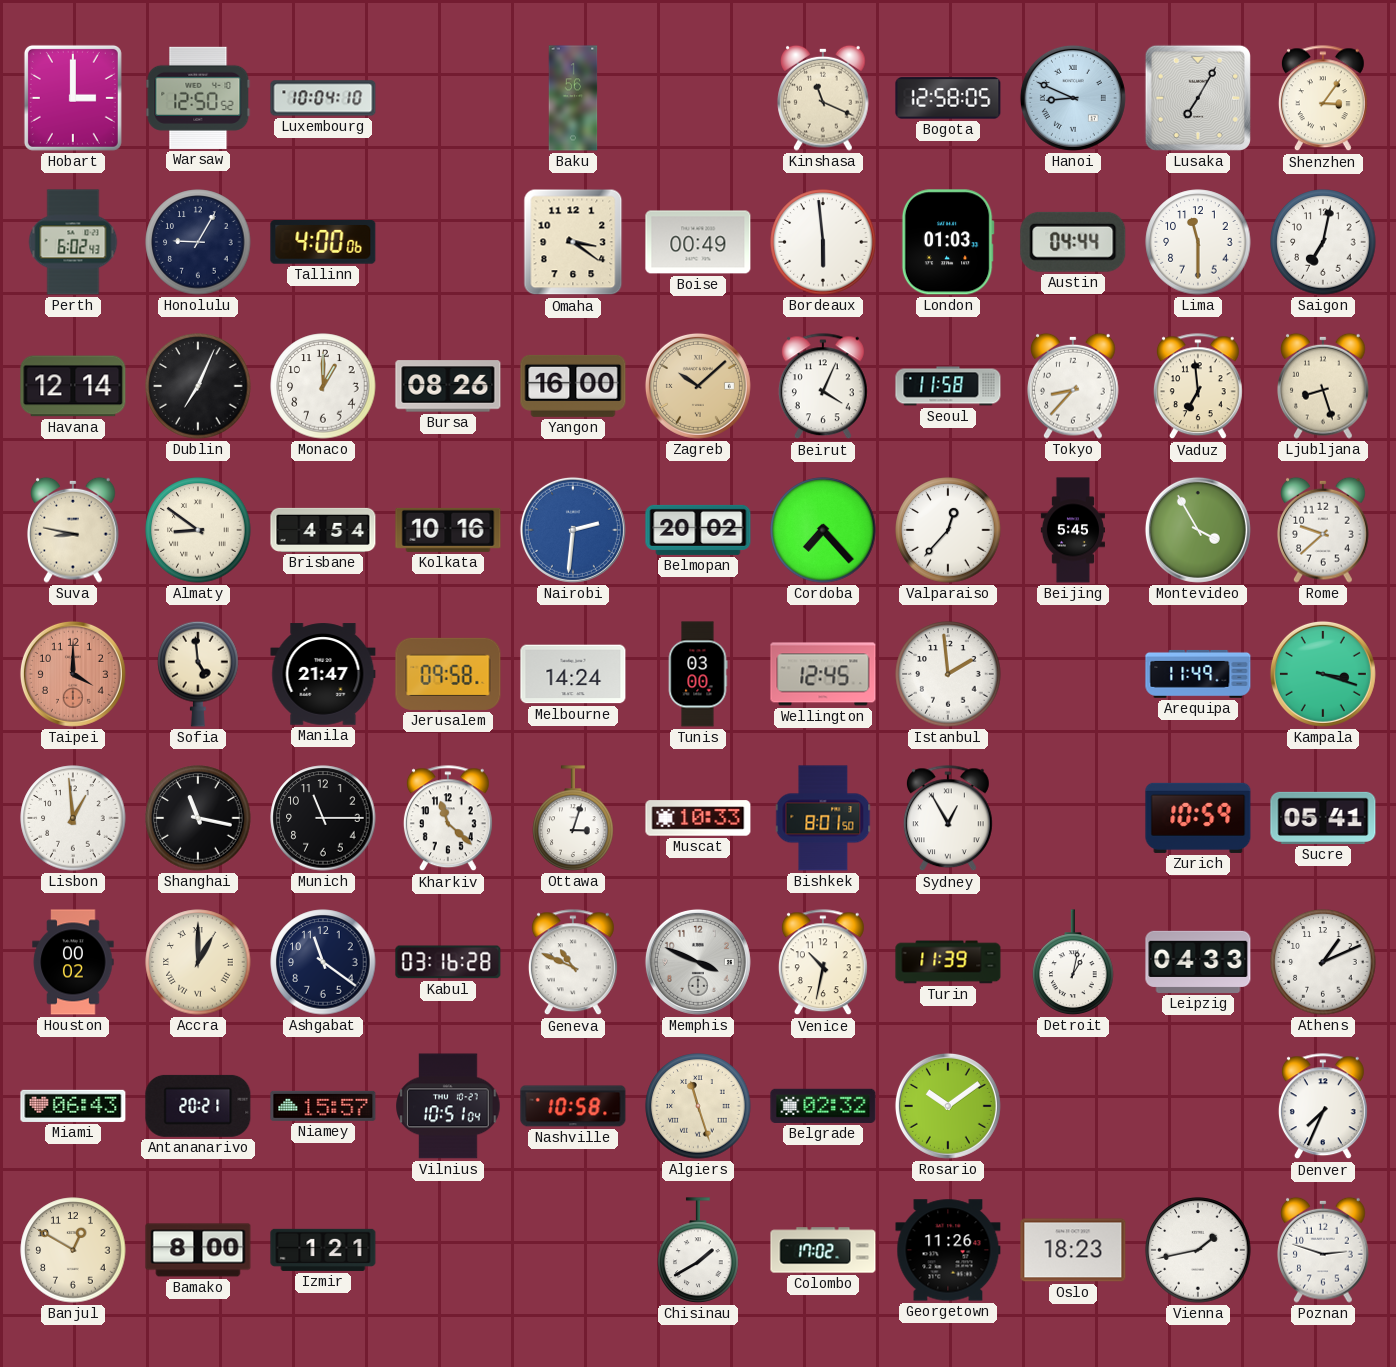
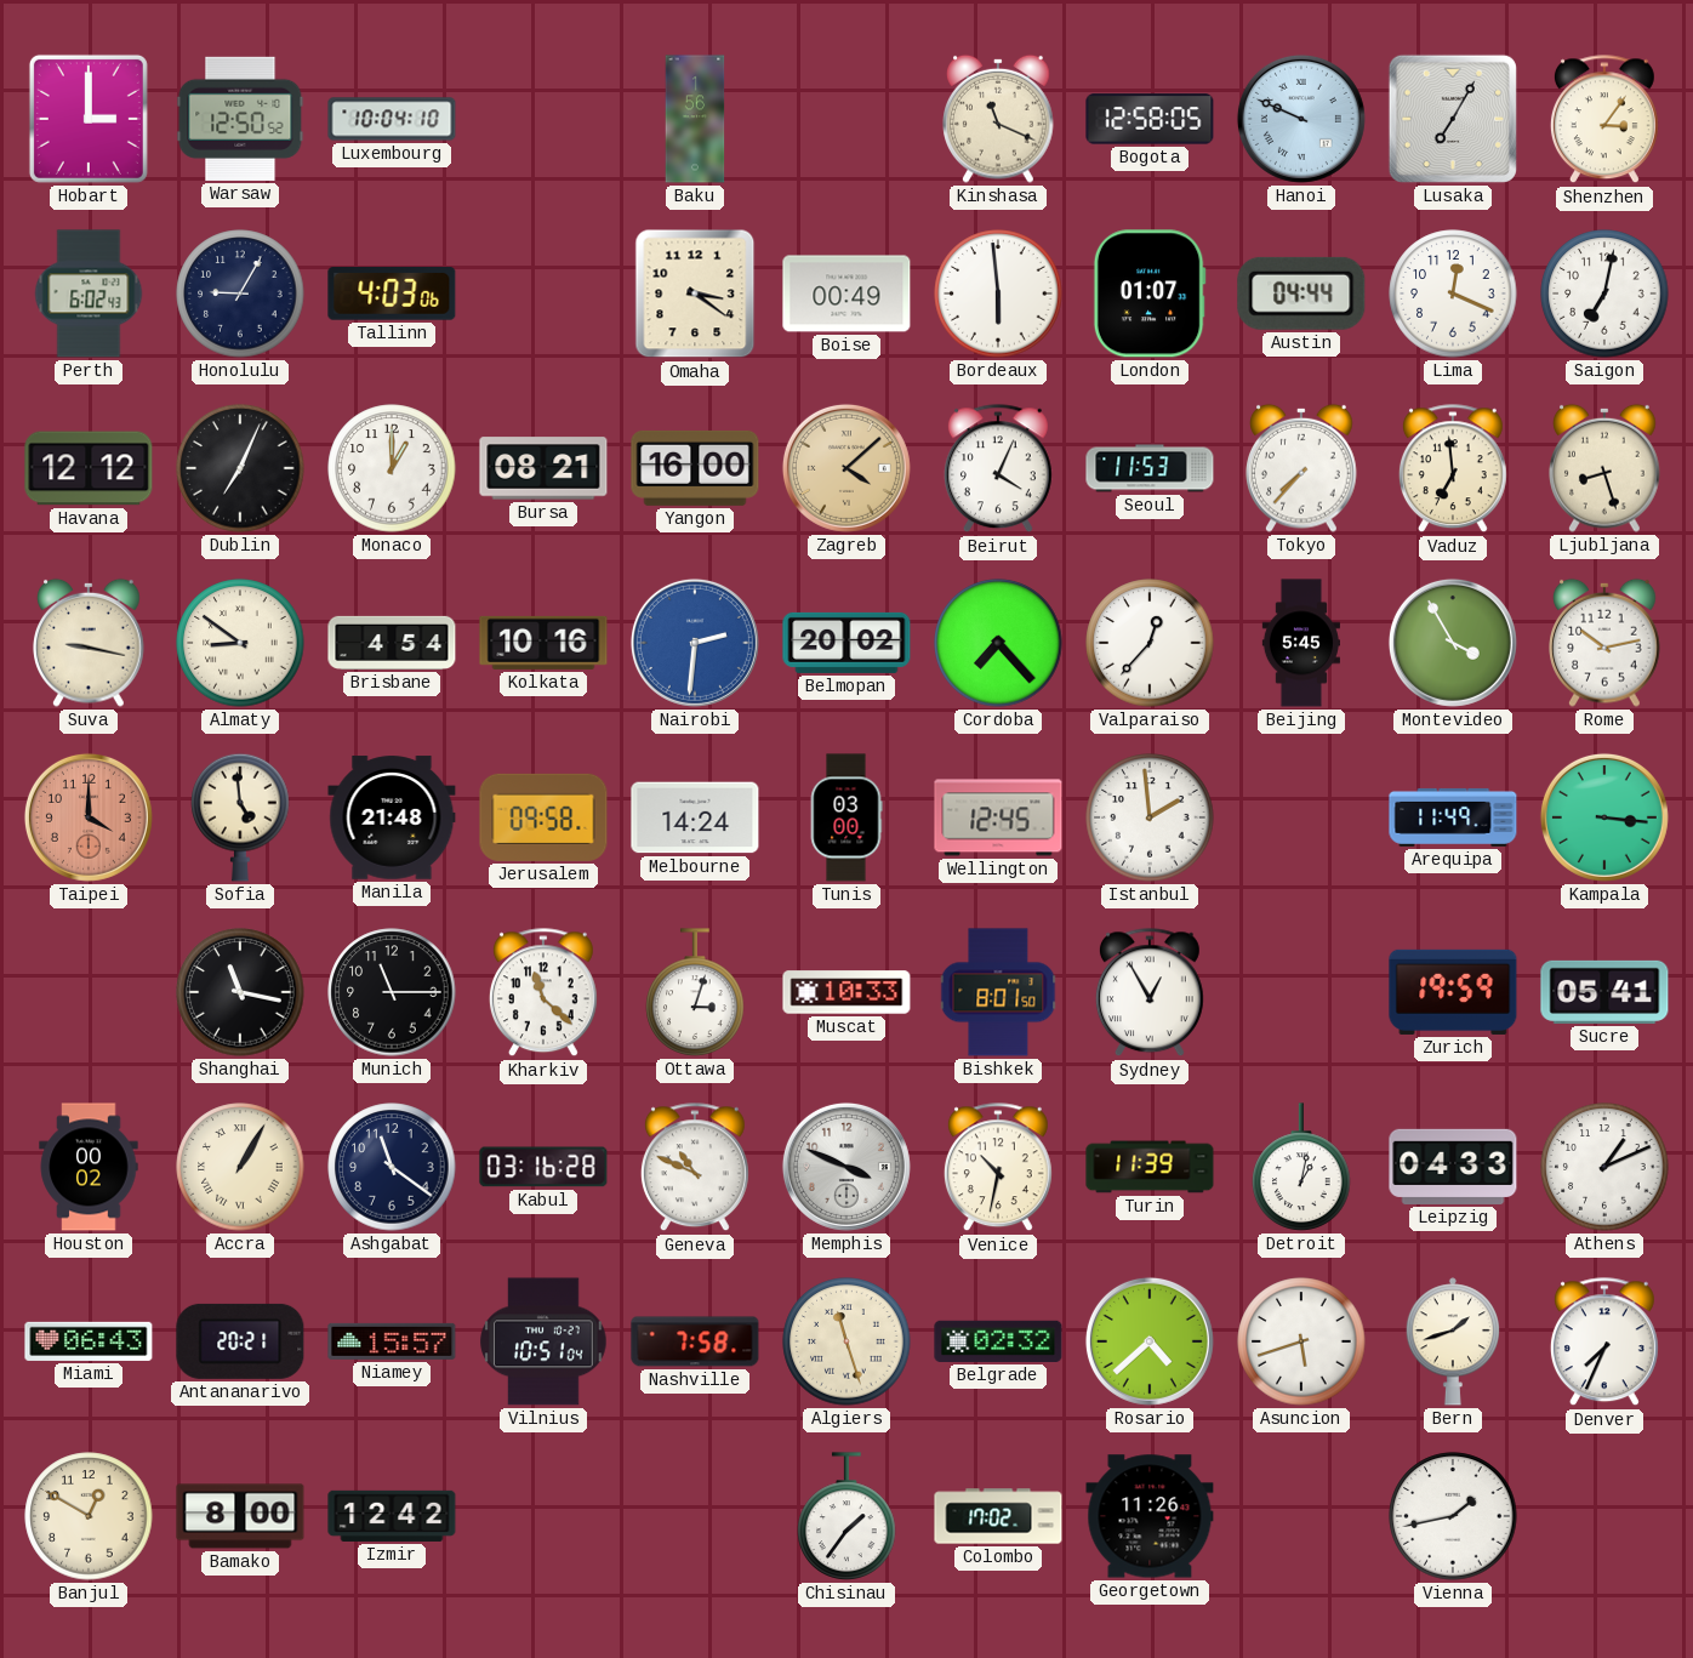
Hanoi: 8:49 -> 9:49 (1301, 119)
Tallinn: 4:00 -> 4:03 (392, 295)
London: 01:03 -> 01:07 (1150, 294)
Lima: 11:30 -> 12:19 (1453, 294)
Havana: 12:14 -> 12:12 (89, 468)
Bursa: 08:26 -> 08:21 (543, 468)
Zagreb: 10:08 -> 4:08 (846, 468)
Seoul: 11:58 -> 11:53 (1150, 468)
Tokyo: 8:37 -> 7:37 (1301, 468)
Suva: 8:47 -> 9:17 (89, 643)
Rome: 9:38 -> 10:13 (1604, 643)
Manila: 21:47 -> 21:48 (392, 817)
Kampala: 3:18 -> 3:16 (1604, 817)
Lisbon: 12:59 -> none (73, 818)
Zurich: 10:59 -> 19:59 (1453, 992)
Accra: 1:00 -> 1:05 (240, 1167)
Nashville: 10:58 -> 7:58 (695, 1341)
Rosario: 10:09 -> 4:38 (1150, 1341)
Asuncion: none -> 5:42 (1301, 1341)
Bern: none -> 1:42 (1452, 1341)
Izmir: 1:21 -> 12:42 (392, 1516)
Chisinau: 1:40 -> 1:36 (846, 1516)
Oslo: 18:23 -> none (1073, 1250)
Poznan: 2:48 -> none (1323, 1250)
